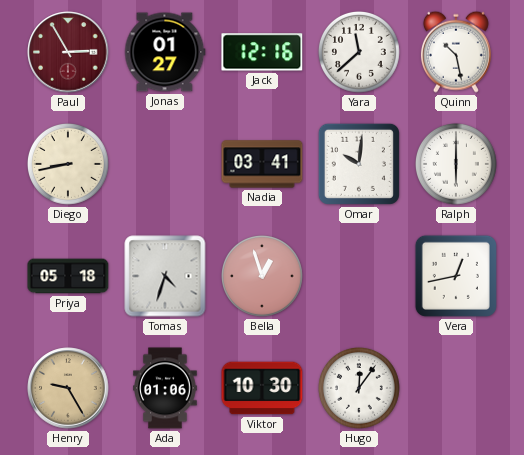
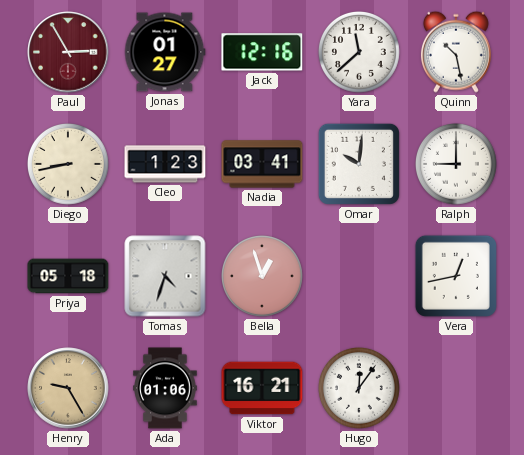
Cleo: none -> 1:23 (165, 164)
Ralph: 6:00 -> 9:00 (456, 164)
Viktor: 10:30 -> 16:21 (262, 388)
